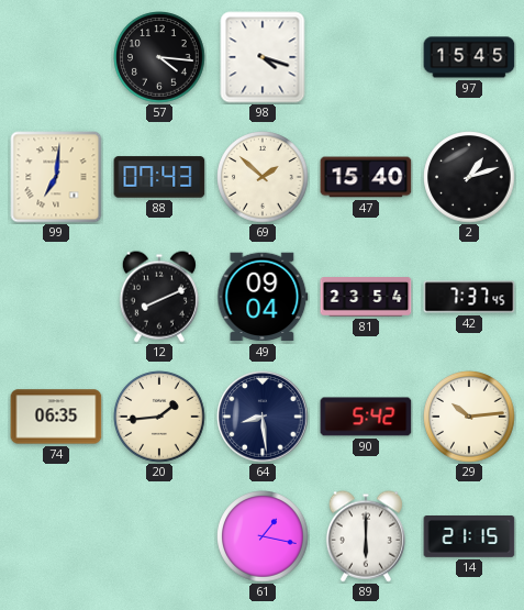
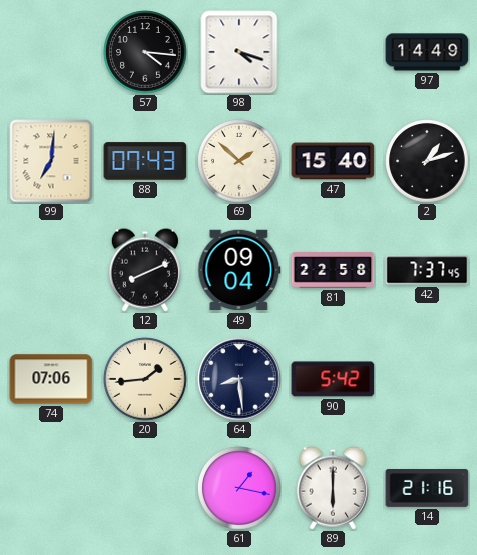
97: 15:45 -> 14:49 (427, 52)
81: 23:54 -> 22:58 (333, 270)
74: 06:35 -> 07:06 (51, 379)
29: 10:14 -> none (469, 417)
14: 21:15 -> 21:16 (427, 489)
